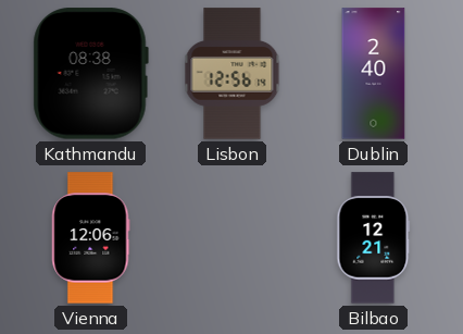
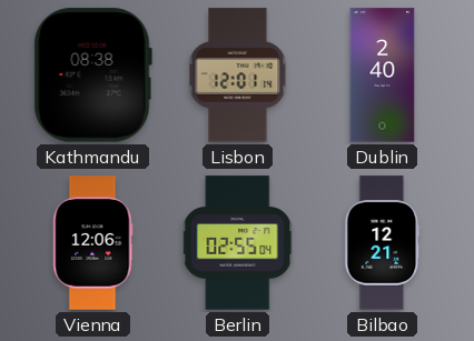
Lisbon: 12:56 -> 12:01 (238, 76)
Berlin: none -> 02:55 (238, 243)
